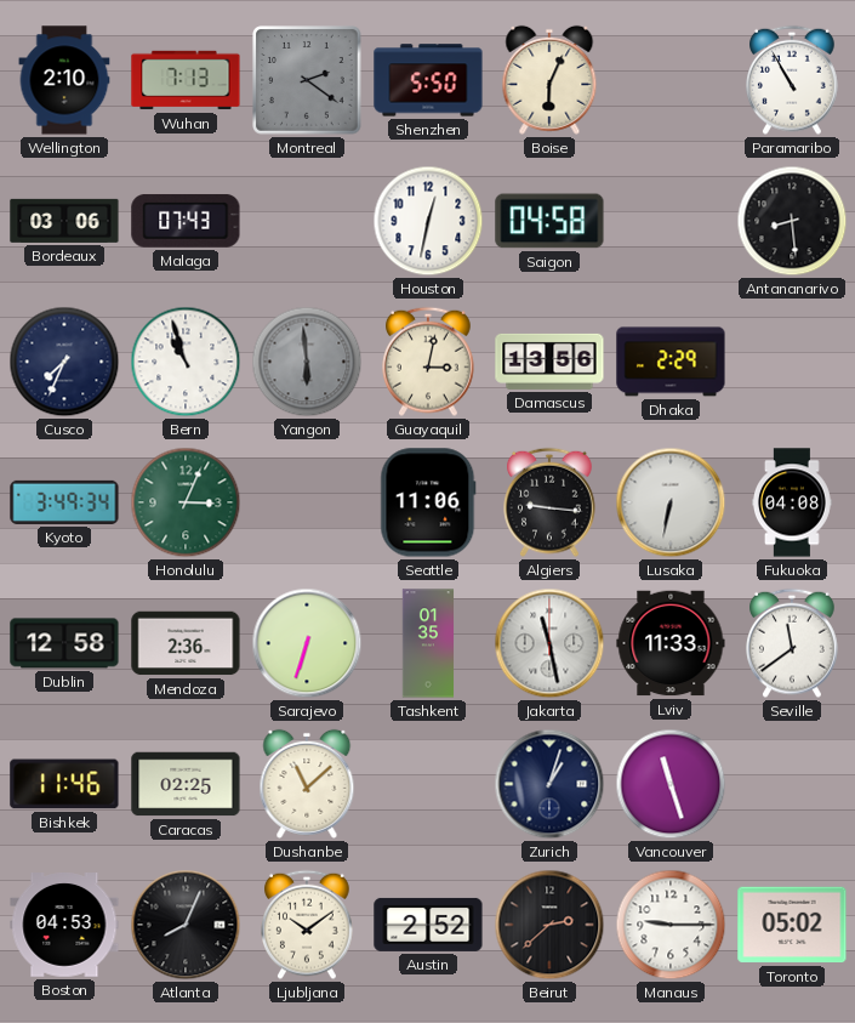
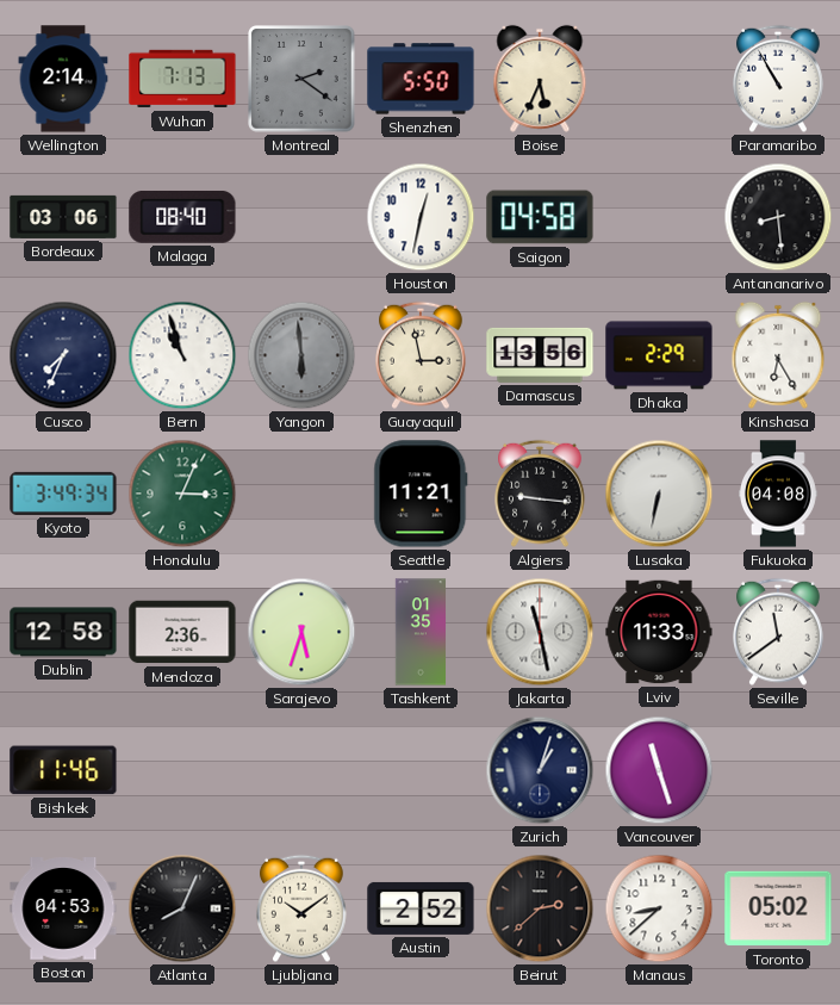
Wellington: 2:10 -> 2:14 (63, 79)
Boise: 6:04 -> 5:34 (540, 79)
Malaga: 07:43 -> 08:40 (182, 217)
Guayaquil: 3:02 -> 2:58 (422, 355)
Kinshasa: none -> 6:25 (778, 355)
Seattle: 11:06 -> 11:21 (421, 494)
Sarajevo: 6:33 -> 5:33 (301, 632)
Caracas: 02:25 -> none (186, 784)
Dushanbe: 11:08 -> none (307, 784)
Manaus: 9:15 -> 8:38 (659, 908)
